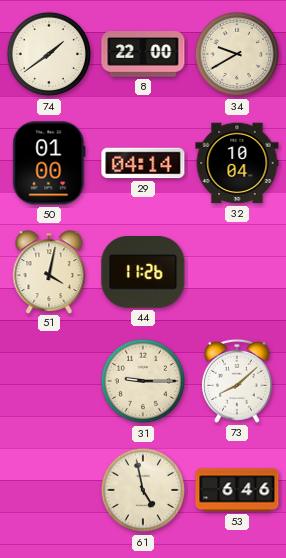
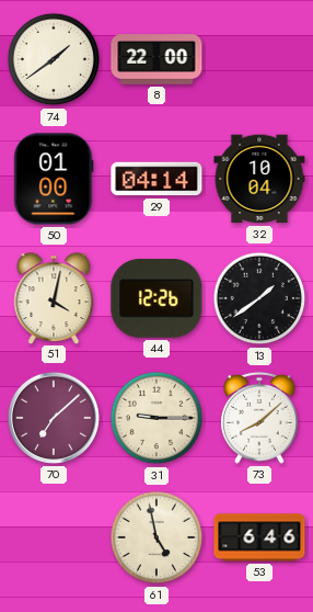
34: 9:40 -> none (237, 54)
44: 11:26 -> 12:26 (156, 299)
13: none -> 1:39 (259, 298)
70: none -> 7:08 (54, 418)
